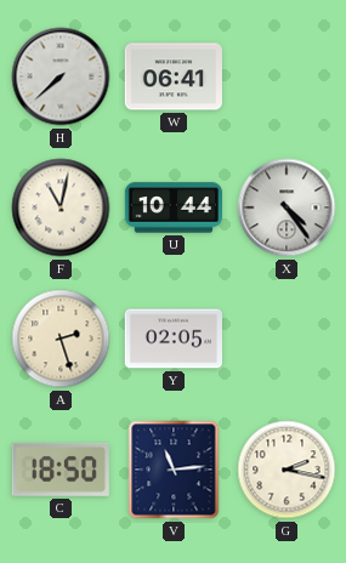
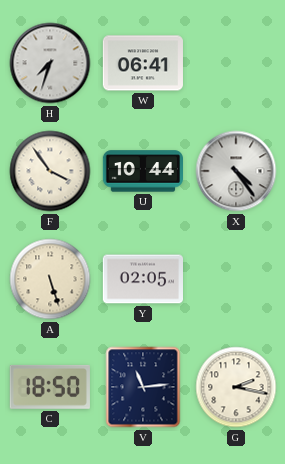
H: 7:38 -> 7:33 (50, 63)
F: 11:02 -> 3:54 (50, 171)
A: 2:27 -> 5:27 (50, 279)
